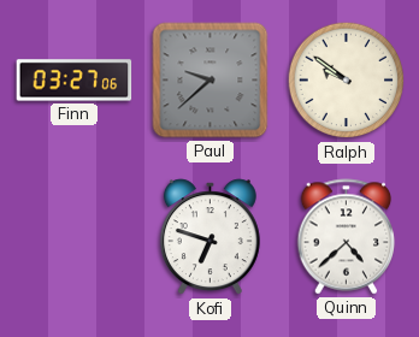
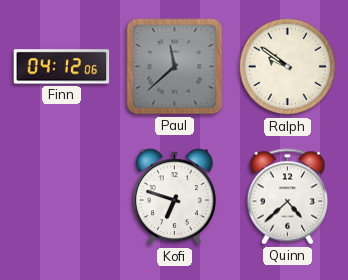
Finn: 03:27 -> 04:12 (62, 67)
Paul: 9:38 -> 11:38 (175, 67)
